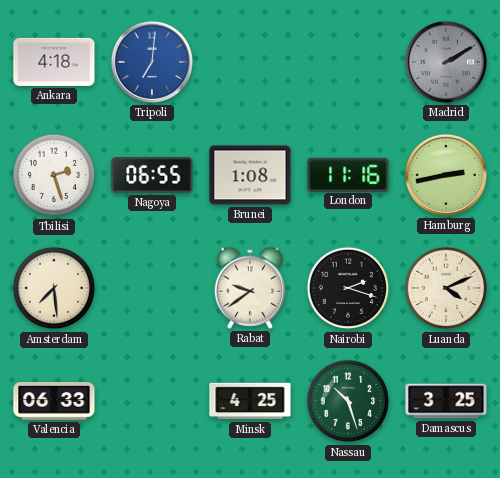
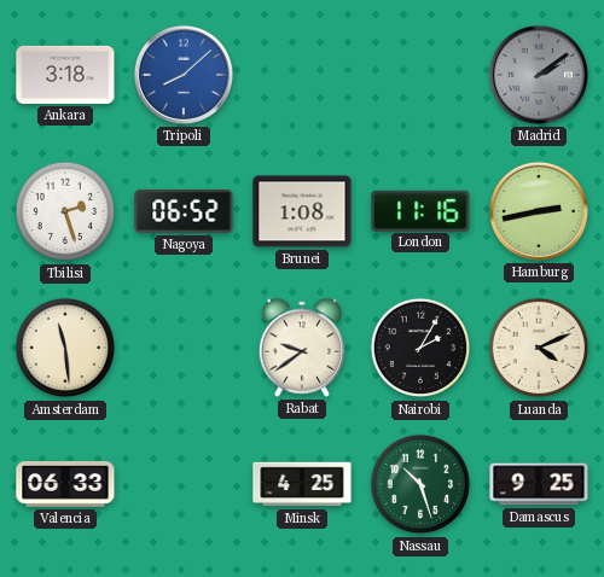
Ankara: 4:18 -> 3:18 (65, 75)
Tripoli: 7:01 -> 8:08 (184, 75)
Madrid: 2:10 -> 2:09 (539, 75)
Nagoya: 06:55 -> 06:52 (184, 212)
Amsterdam: 7:29 -> 11:29 (65, 348)
Nairobi: 2:18 -> 2:05 (420, 348)
Damascus: 3:25 -> 9:25 (539, 484)
